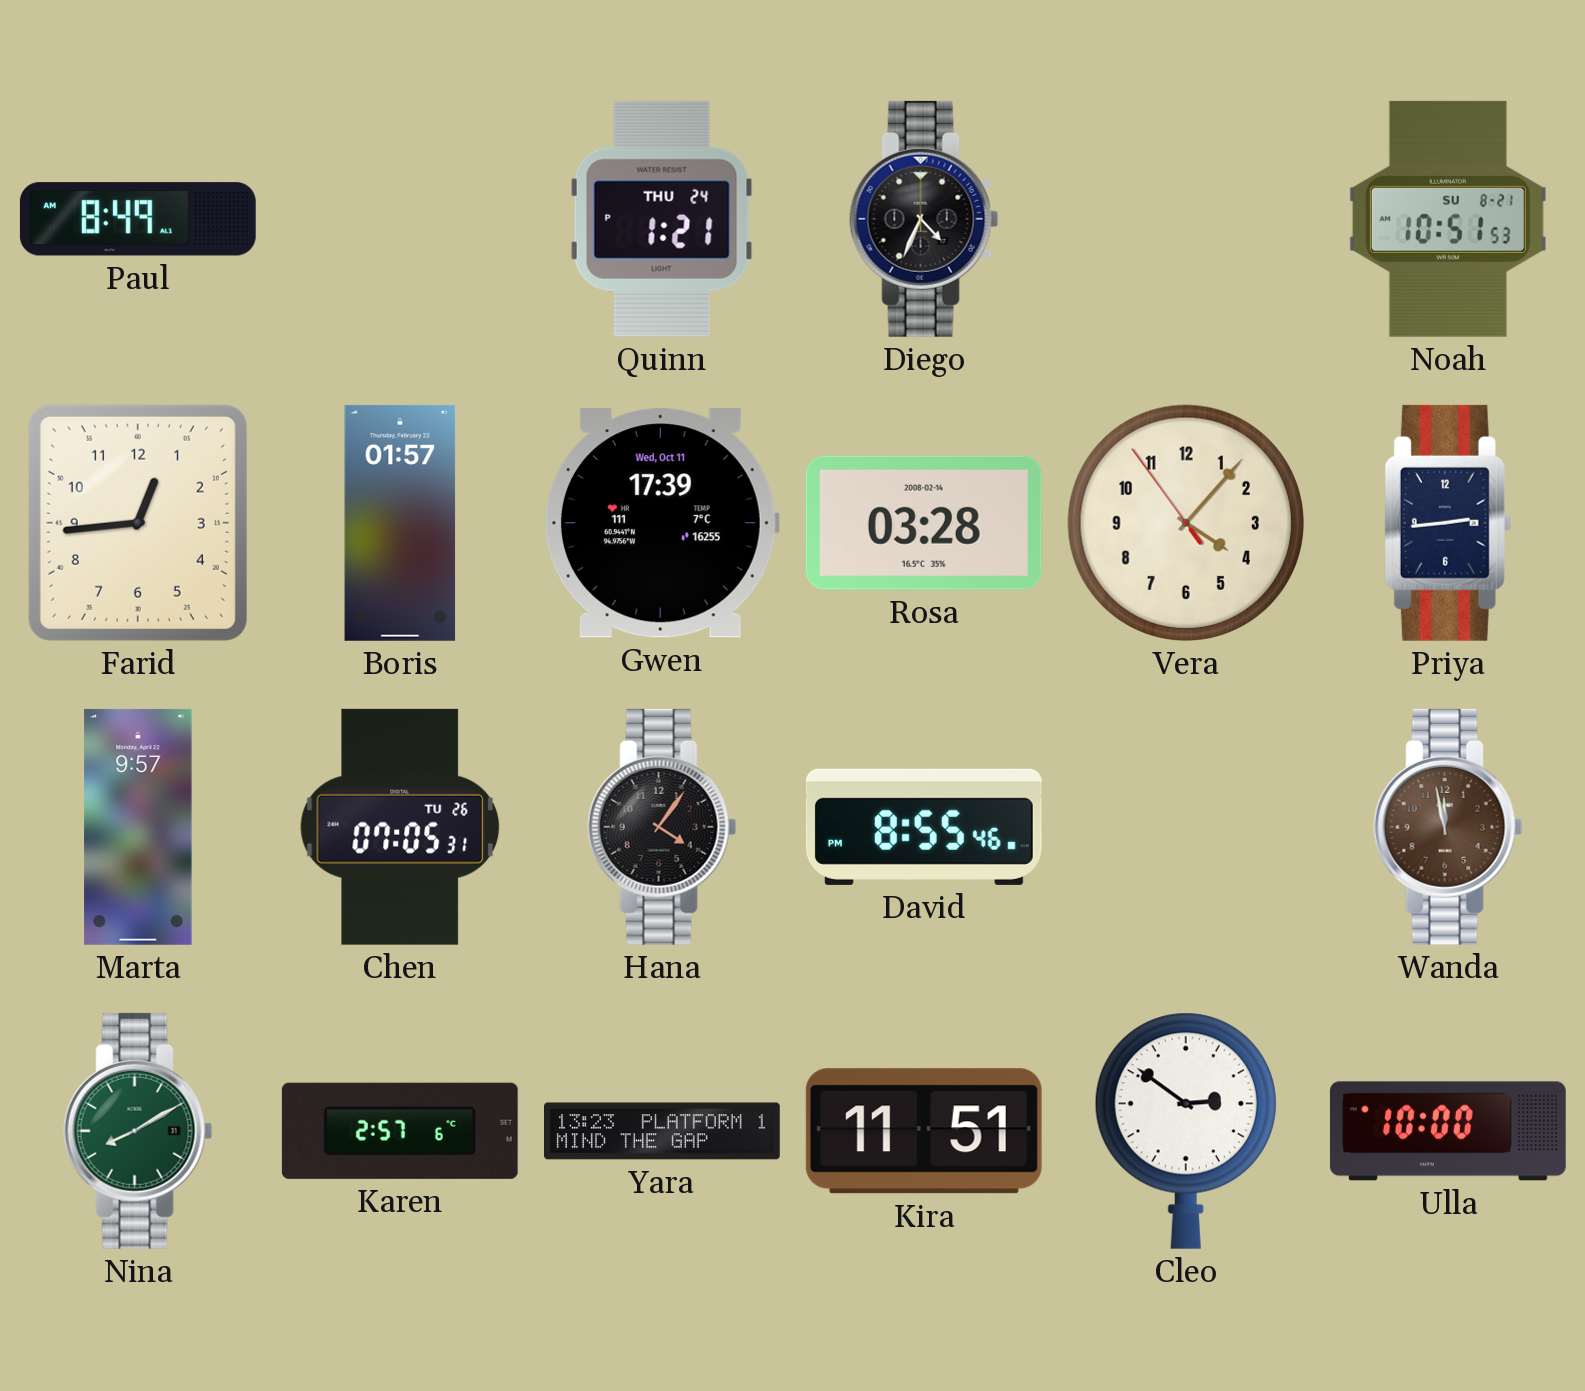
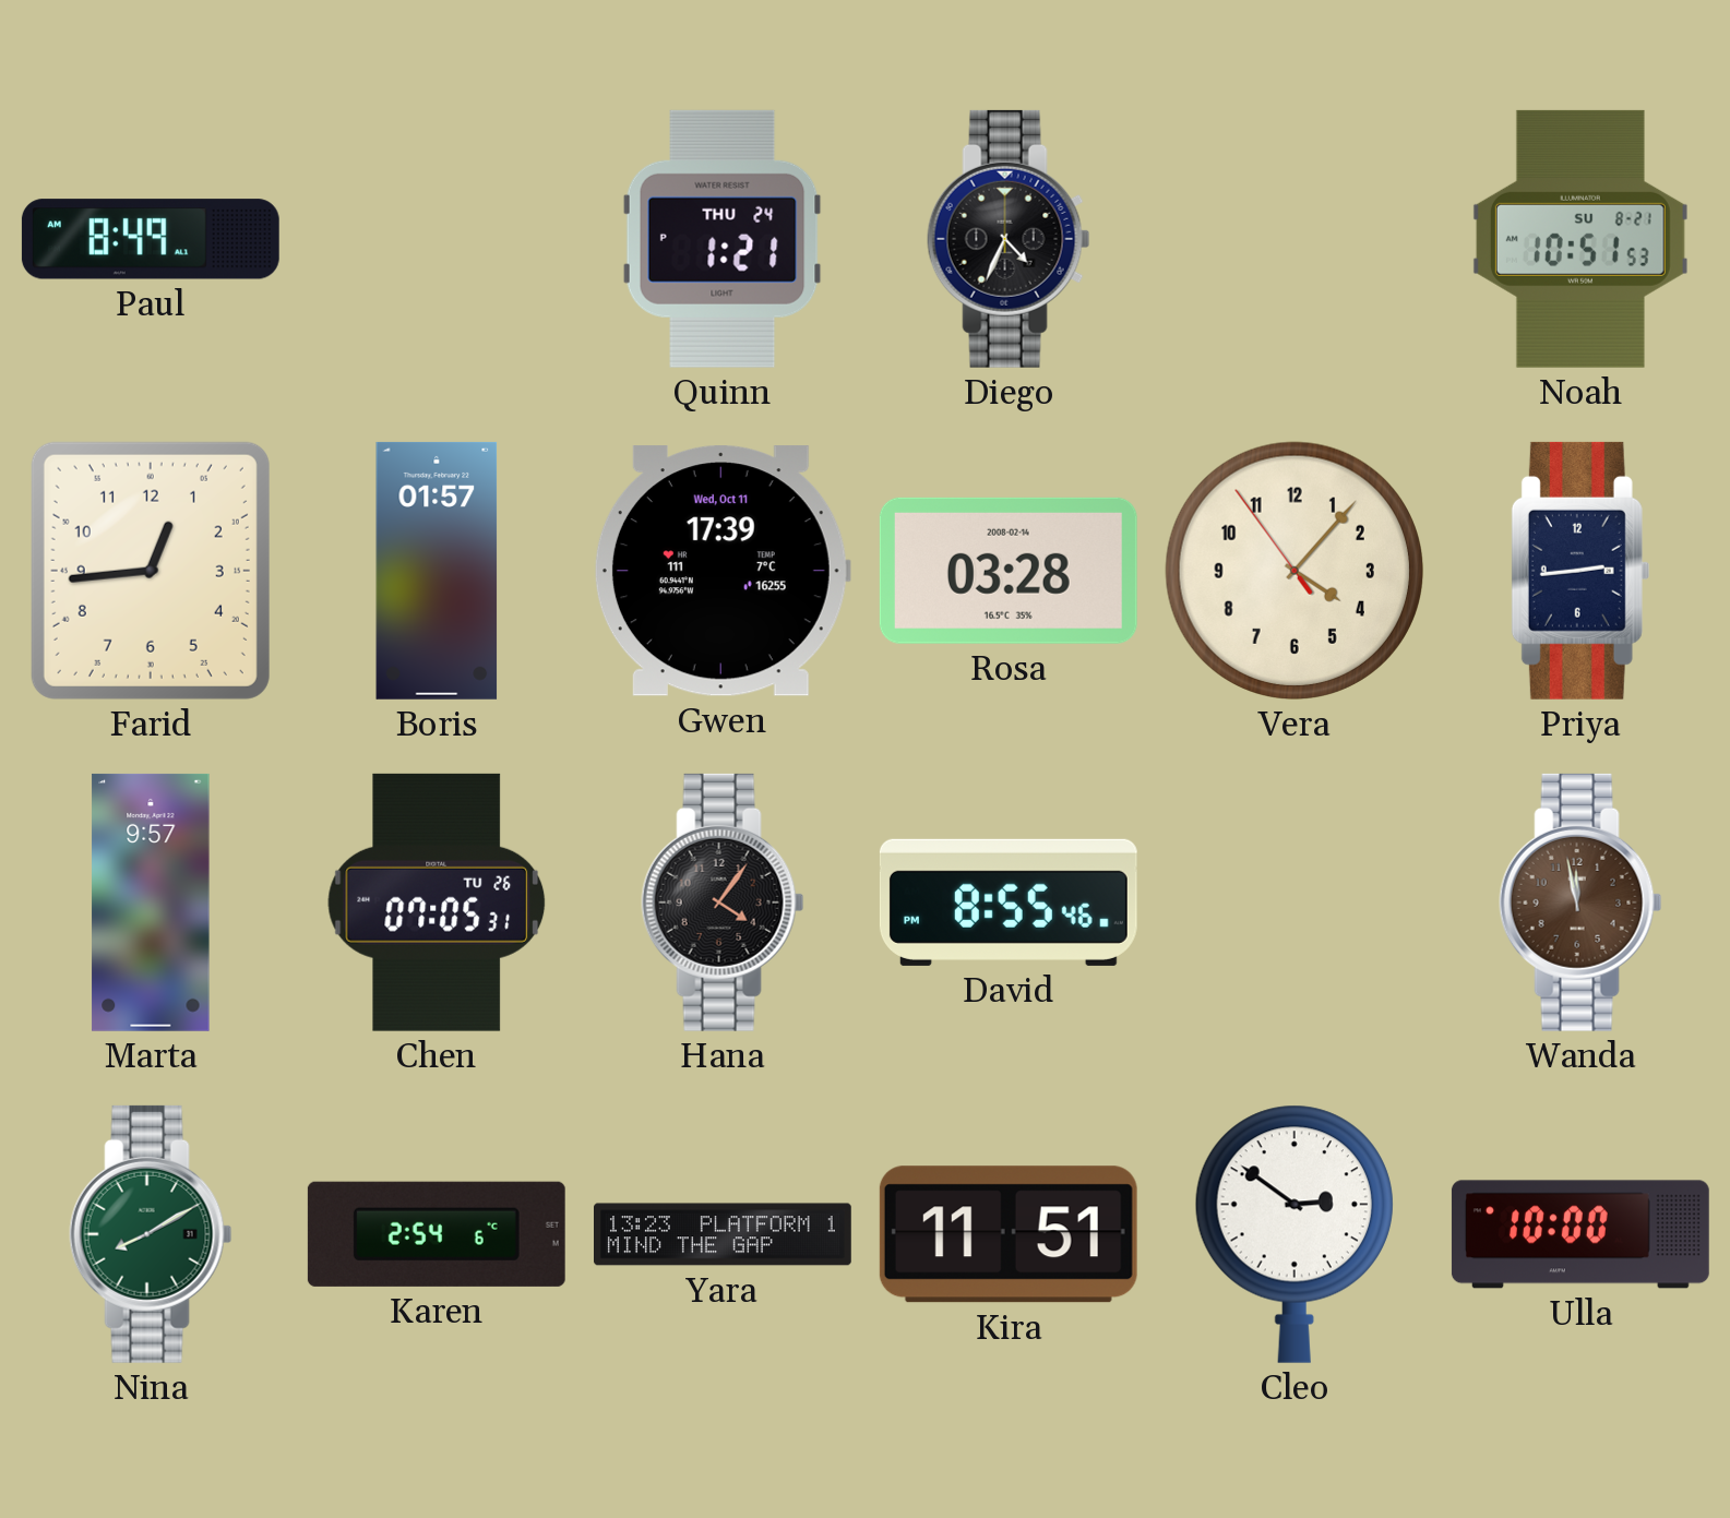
Karen: 2:57 -> 2:54 (437, 1234)
